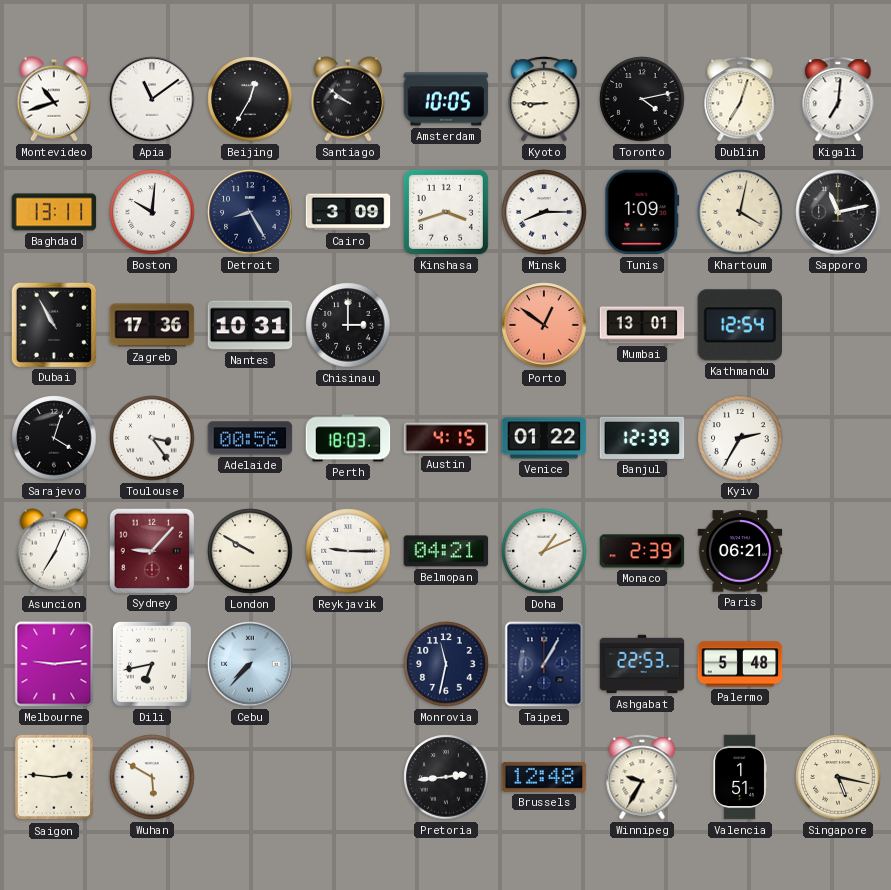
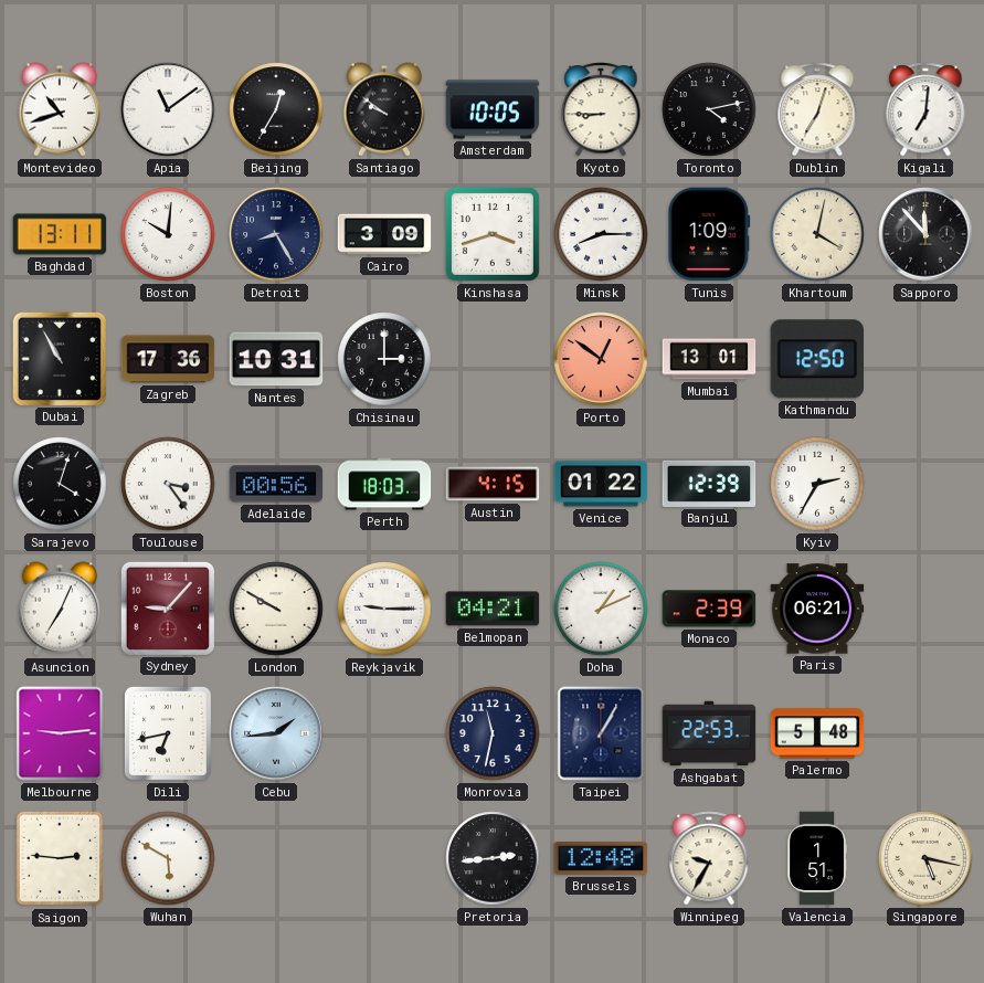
Sapporo: 11:13 -> 11:53 (925, 234)
Kathmandu: 12:54 -> 12:50 (816, 359)
Cebu: 7:37 -> 1:44 (276, 733)
